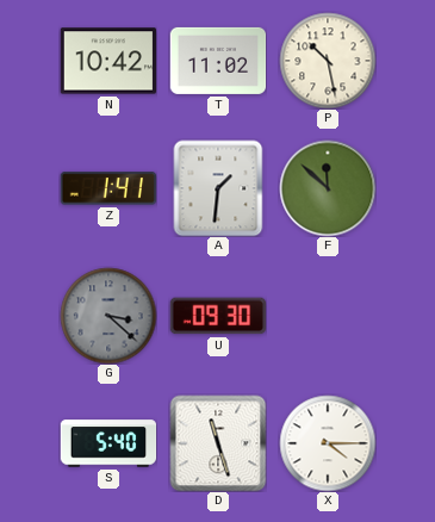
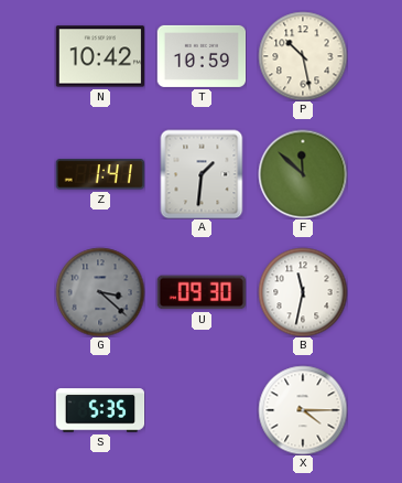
T: 11:02 -> 10:59 (202, 56)
B: none -> 11:32 (303, 292)
S: 5:40 -> 5:35 (100, 410)
D: 11:27 -> none (218, 443)
